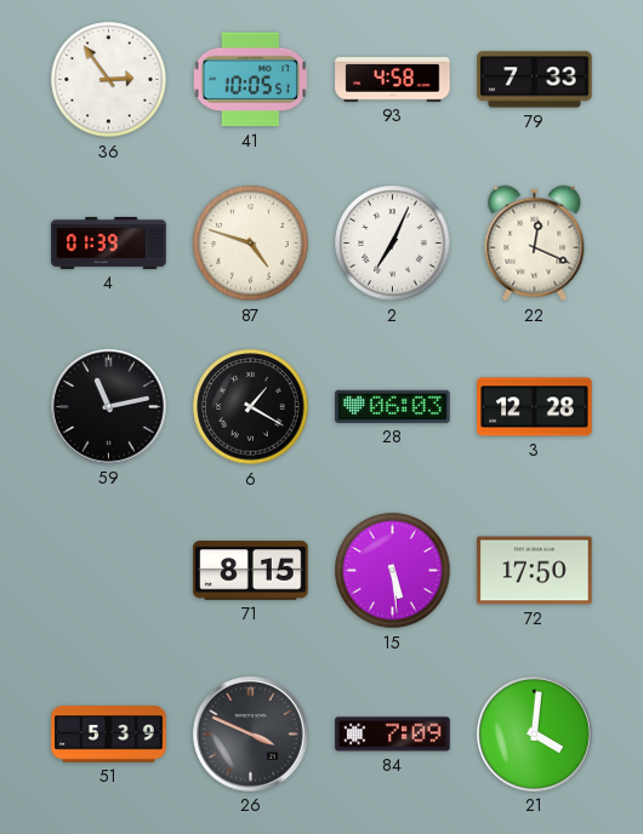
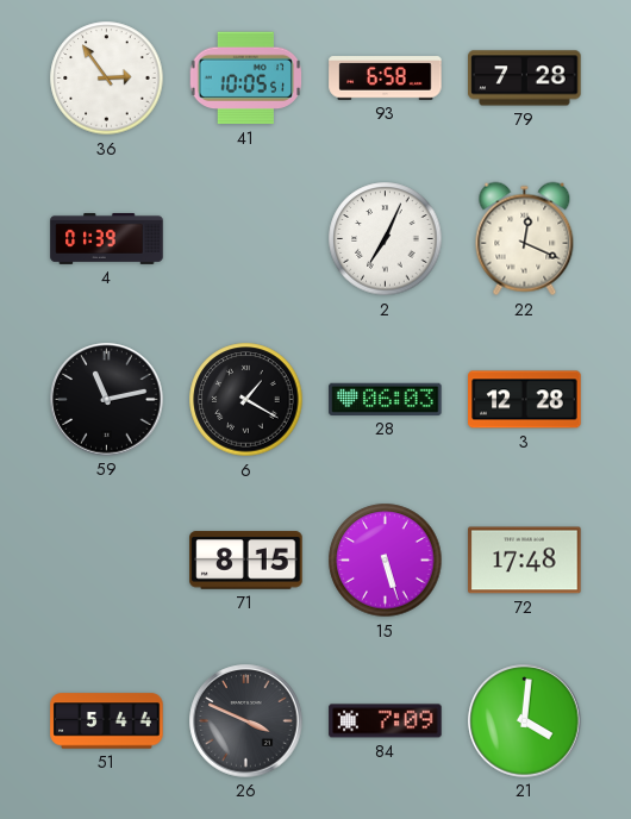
93: 4:58 -> 6:58 (386, 79)
79: 7:33 -> 7:28 (525, 79)
87: 4:48 -> none (251, 244)
15: 5:29 -> 5:27 (386, 561)
72: 17:50 -> 17:48 (525, 561)
51: 5:39 -> 5:44 (107, 721)
